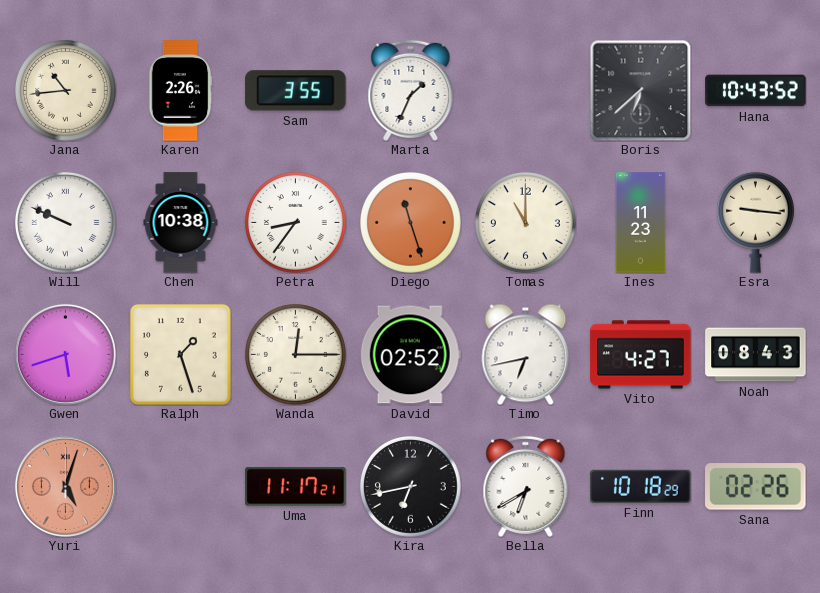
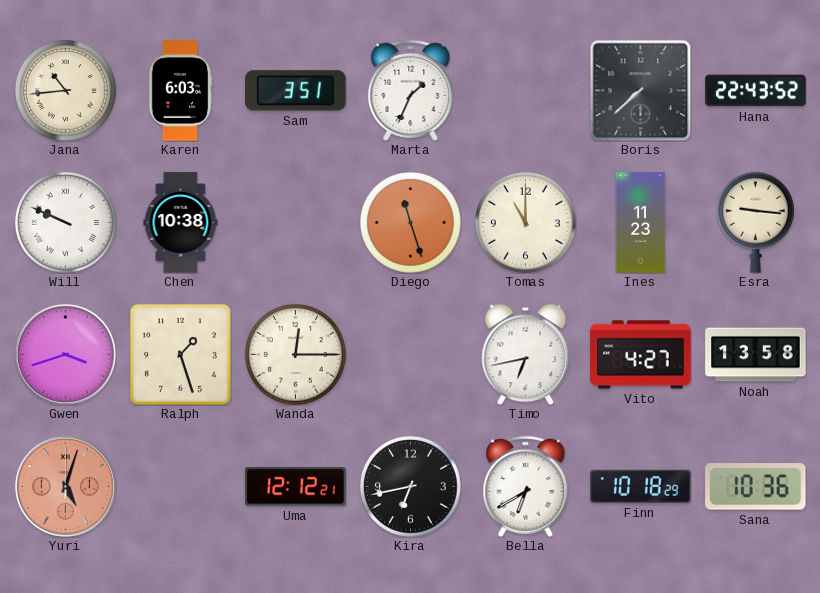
Karen: 2:26 -> 6:03 (180, 91)
Sam: 3:55 -> 3:51 (296, 91)
Boris: 6:38 -> 7:38 (640, 90)
Hana: 10:43 -> 22:43 (756, 91)
Petra: 8:36 -> none (296, 223)
Gwen: 5:42 -> 3:42 (65, 354)
David: 02:52 -> none (410, 355)
Noah: 08:43 -> 13:58 (756, 355)
Uma: 11:17 -> 12:12 (296, 487)
Sana: 02:26 -> 10:36 (756, 487)
